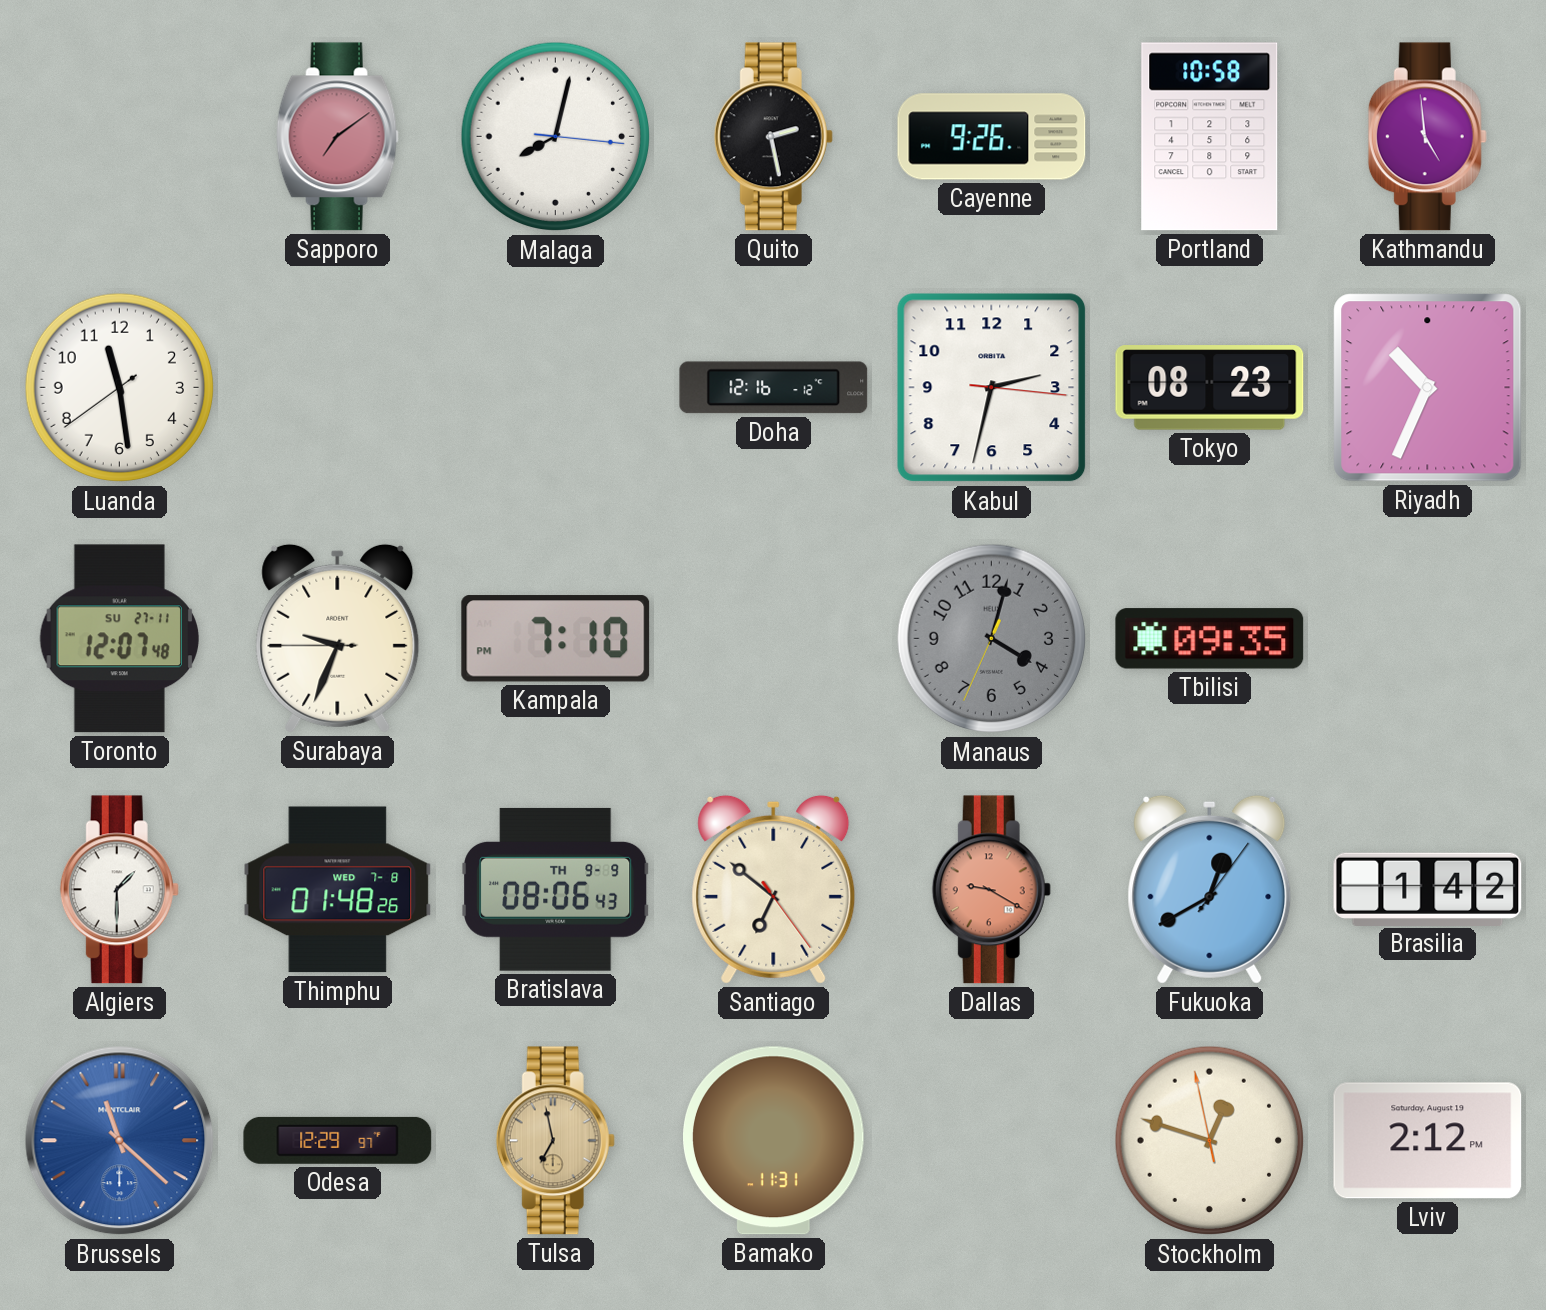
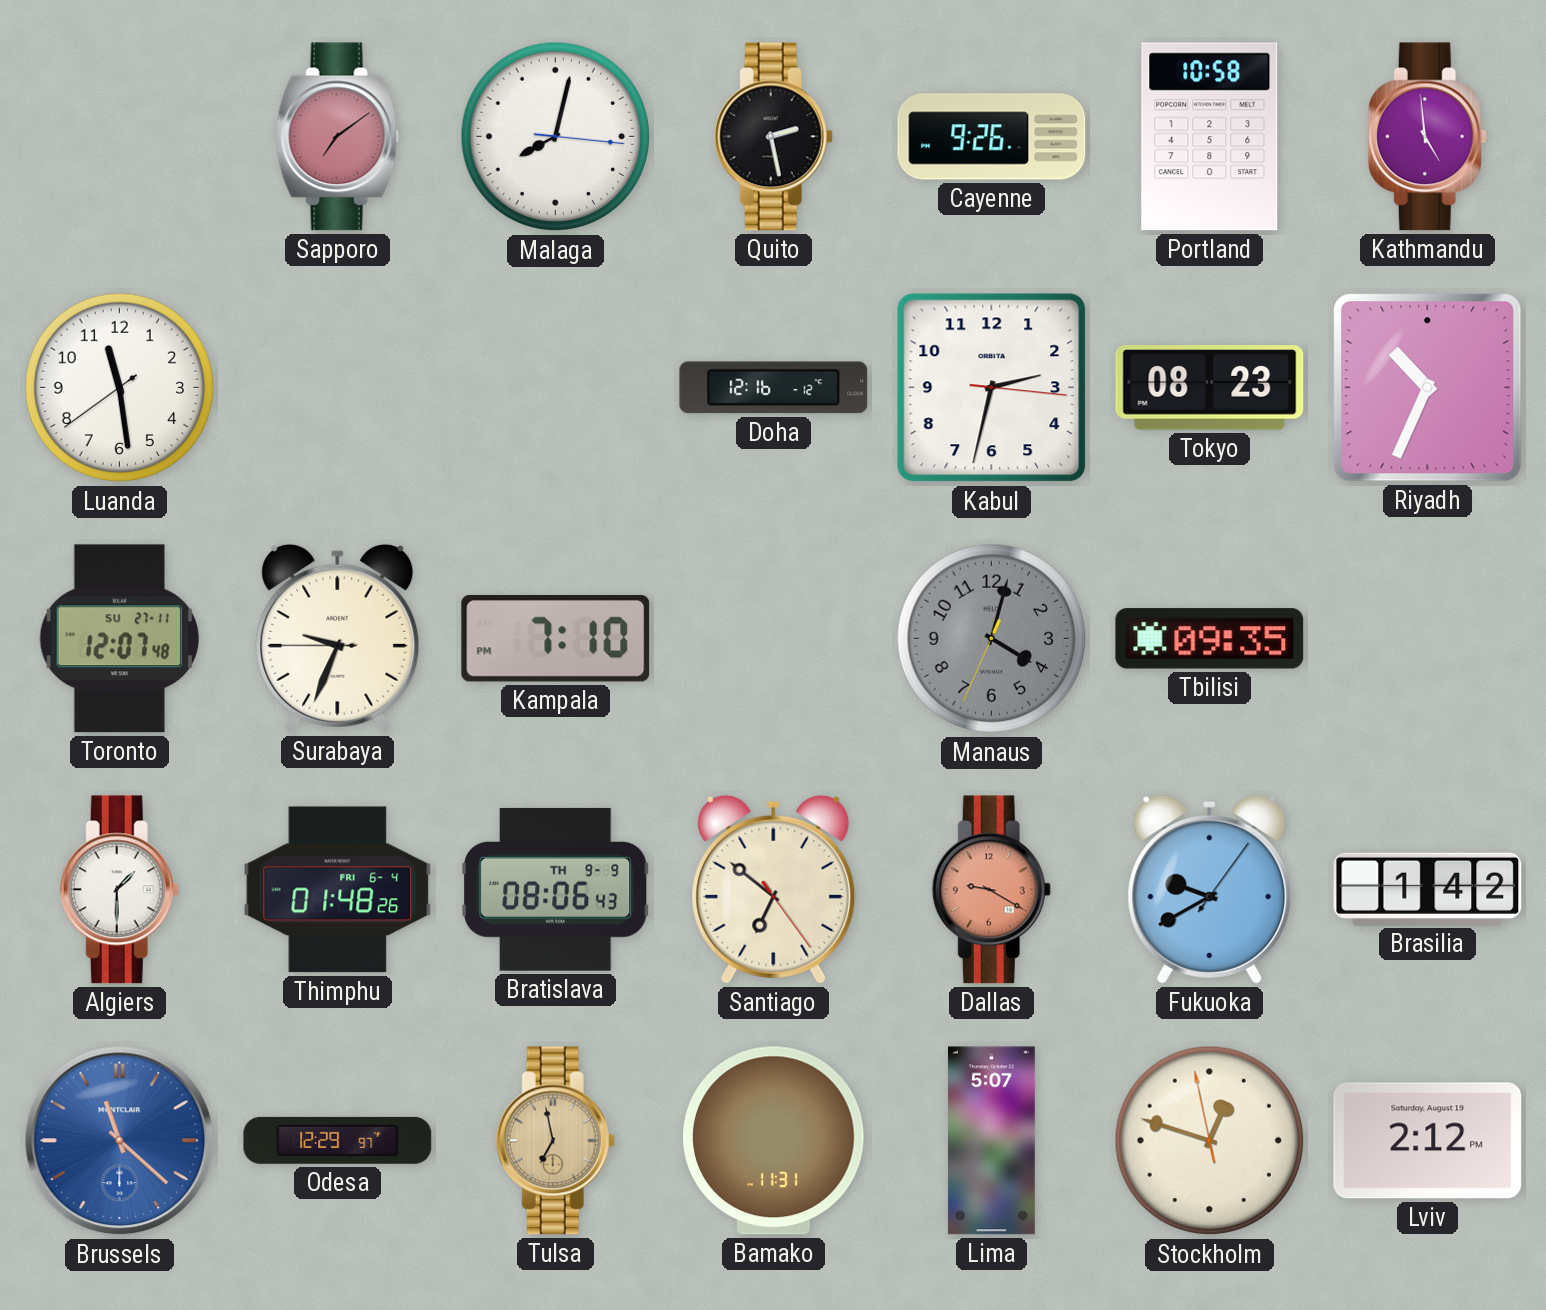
Thimphu date: WED 7-8 -> FRI 6-4 (338, 890)
Fukuoka: 12:40 -> 9:40 (1210, 889)
Lima: none -> 5:07 (991, 1141)
